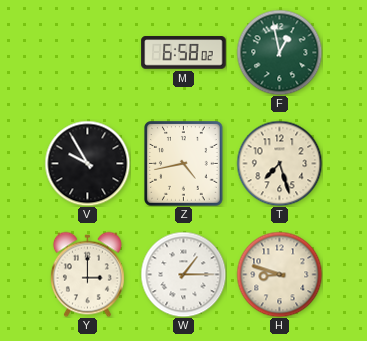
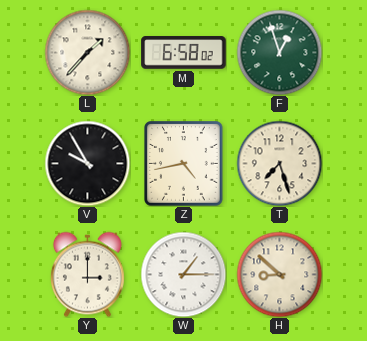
L: none -> 1:37 (87, 52)
F: 12:58 -> 12:57 (279, 52)
H: 8:48 -> 8:52 (279, 274)
